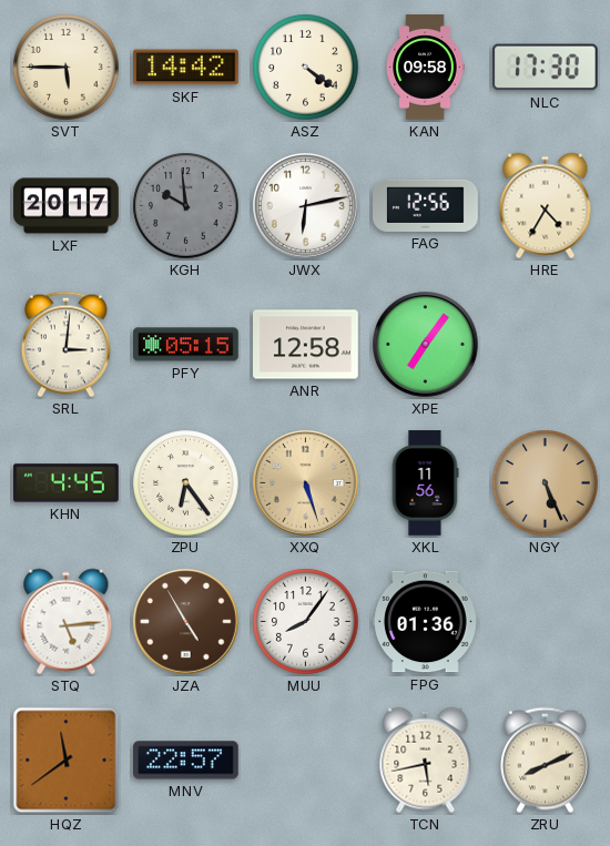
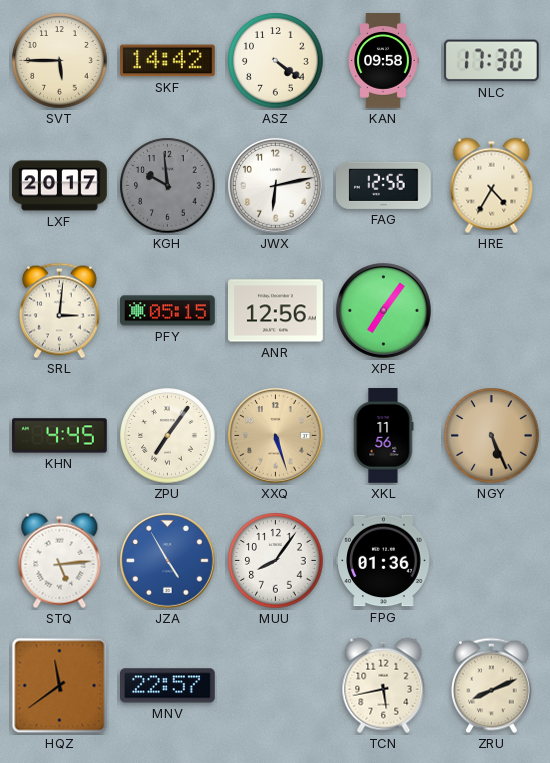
ANR: 12:58 -> 12:56 (276, 311)
ZPU: 6:24 -> 7:06 (168, 436)
JZA dial: brown -> blue (168, 561)
